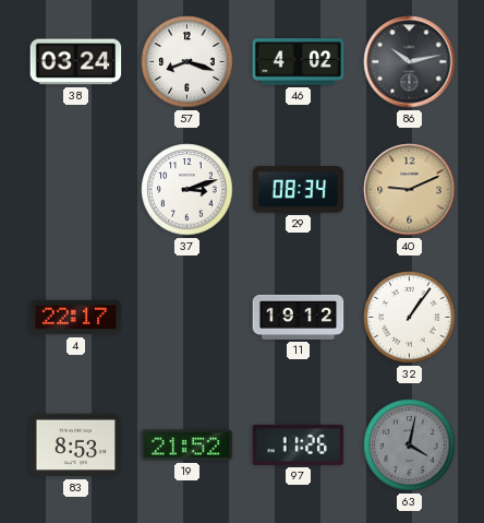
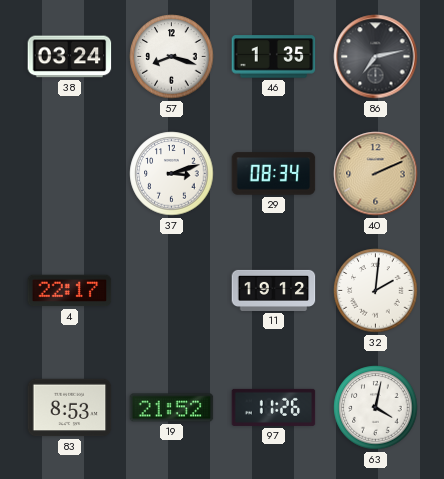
46: 4:02 -> 1:35 (274, 57)
86: 10:13 -> 7:13 (376, 57)
40: 9:11 -> 2:11 (376, 174)
32: 1:06 -> 2:01 (376, 291)
63 dial: grey -> white (376, 408)
